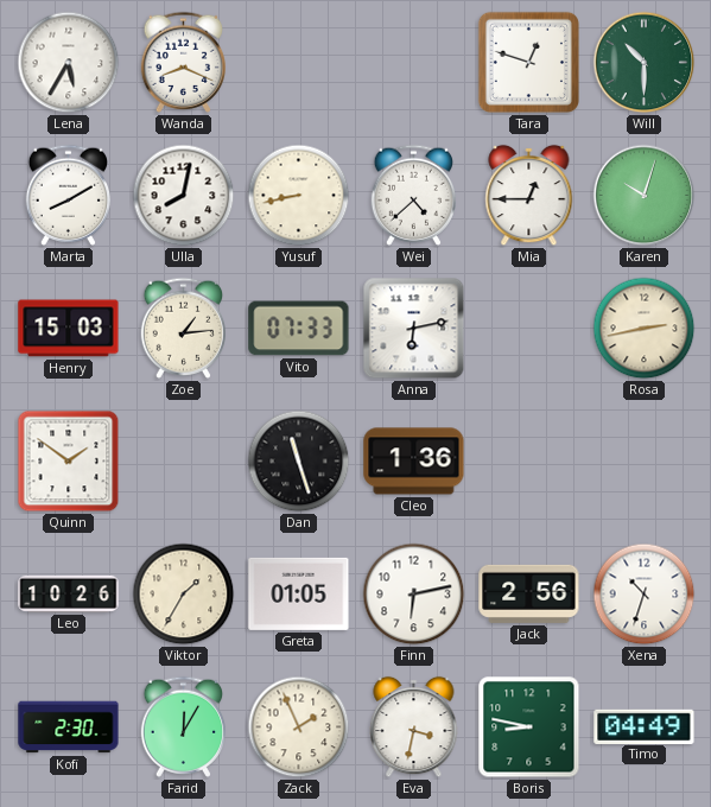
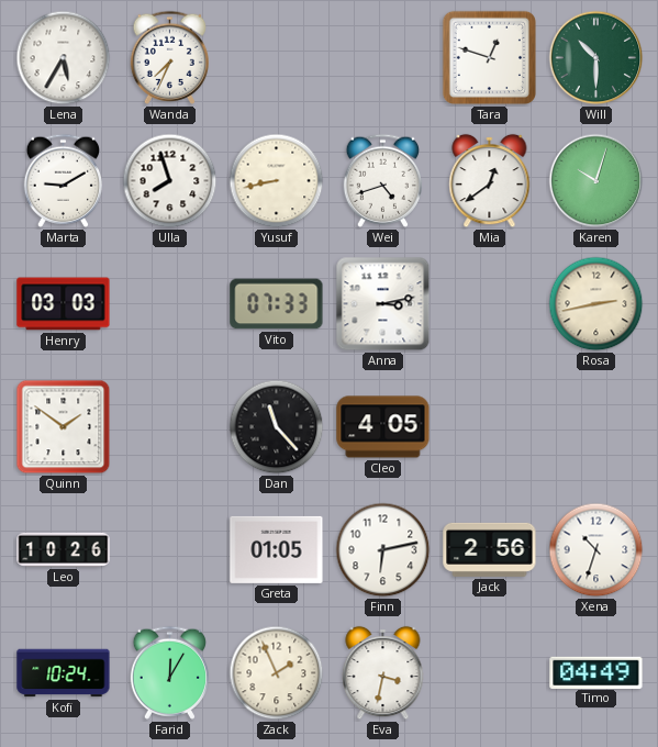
Wanda: 8:19 -> 7:34 (170, 57)
Marta: 8:10 -> 9:10 (64, 180)
Ulla: 8:02 -> 7:57 (170, 181)
Wei: 4:38 -> 4:42 (383, 180)
Mia: 12:45 -> 12:39 (490, 181)
Henry: 15:03 -> 03:03 (64, 304)
Zoe: 1:14 -> none (184, 328)
Anna: 6:13 -> 3:13 (383, 304)
Dan: 11:27 -> 11:23 (277, 427)
Cleo: 1:36 -> 4:05 (383, 427)
Viktor: 1:35 -> none (184, 595)
Kofi: 2:30 -> 10:24 (64, 673)
Boris: 8:47 -> none (529, 727)
